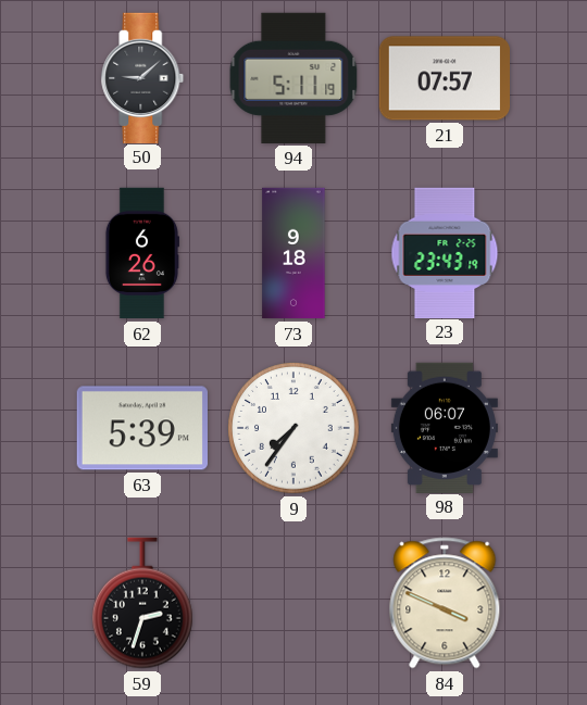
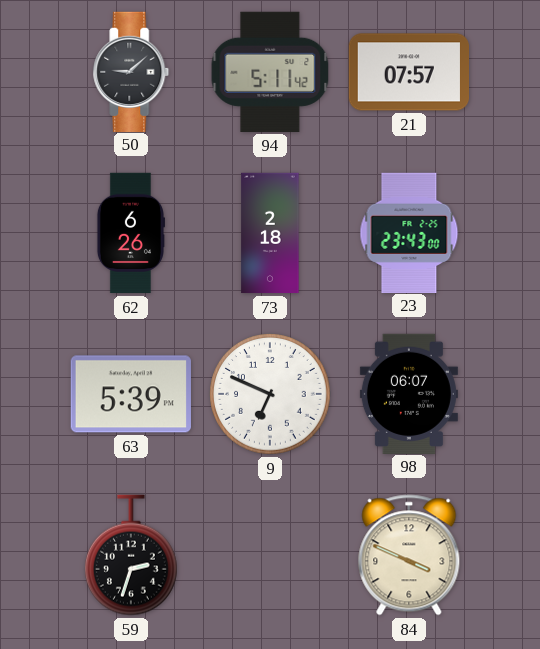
94: 5:11:19 -> 5:11:42 (270, 72)
73: 9:18 -> 2:18 (270, 233)
23: 23:43:19 -> 23:43:00 (409, 232)
9: 7:36 -> 6:49 (271, 395)
